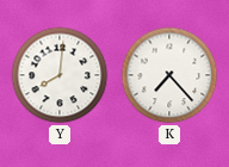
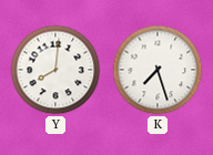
K: 7:23 -> 7:27 (158, 70)
